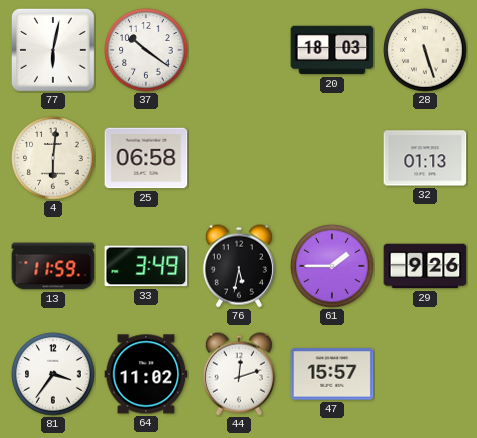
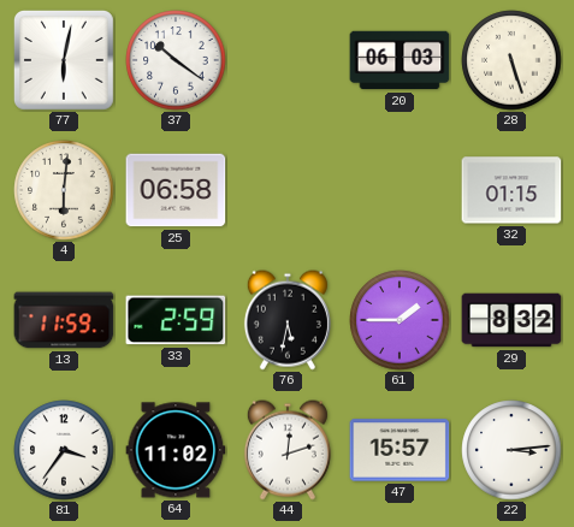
20: 18:03 -> 06:03 (400, 60)
32: 01:13 -> 01:15 (511, 190)
33: 3:49 -> 2:59 (176, 320)
29: 9:26 -> 8:32 (511, 320)
22: none -> 3:14 (511, 450)
